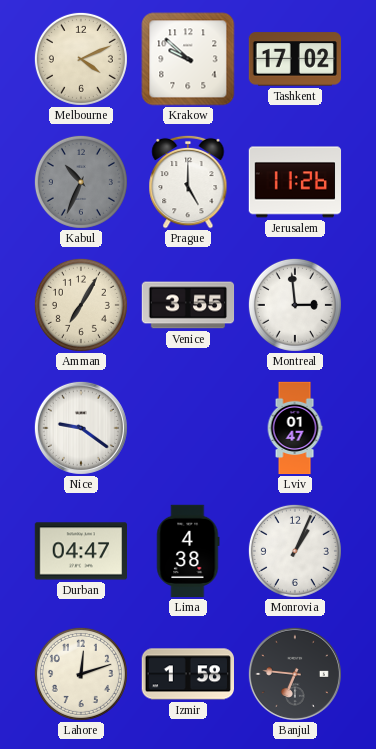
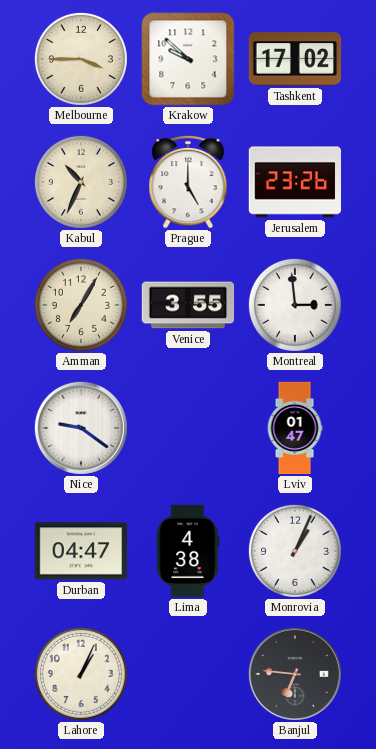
Melbourne: 4:11 -> 3:45 (81, 59)
Kabul dial: grey -> cream (81, 182)
Jerusalem: 11:26 -> 23:26 (295, 182)
Lahore: 12:12 -> 1:04 (81, 674)
Izmir: 1:58 -> none (187, 674)
